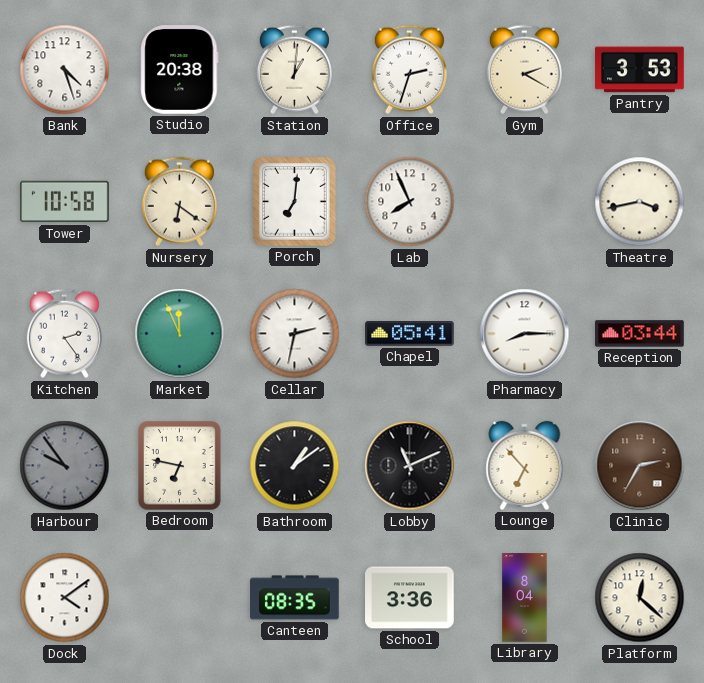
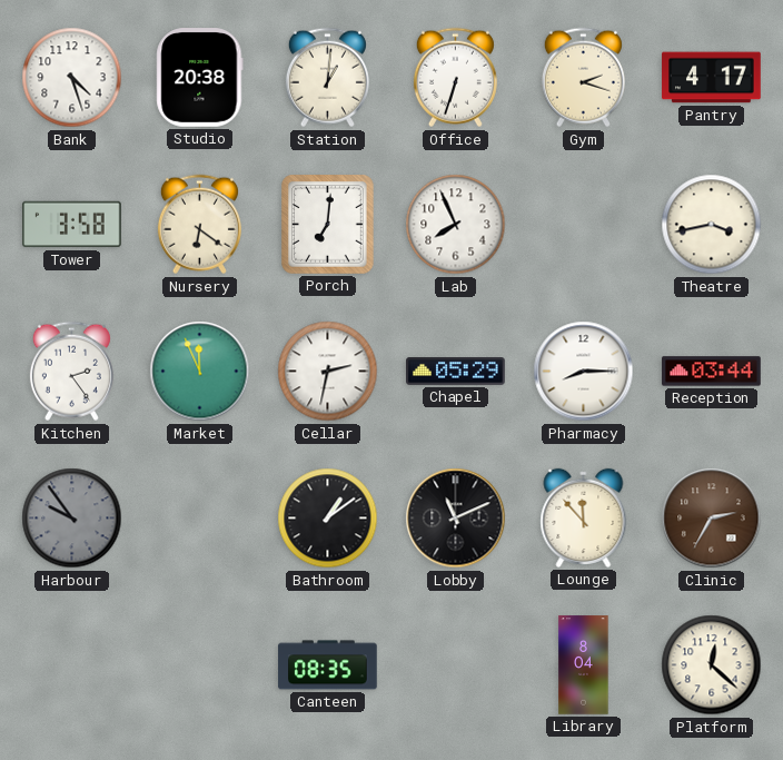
Office: 2:33 -> 6:33 (455, 78)
Gym: 2:20 -> 2:18 (583, 78)
Pantry: 3:53 -> 4:17 (712, 78)
Tower: 10:58 -> 3:58 (72, 225)
Chapel: 05:41 -> 05:29 (456, 372)
Bedroom: 6:47 -> none (180, 466)
Lounge: 6:53 -> 11:53 (584, 517)
Dock: 4:09 -> none (65, 598)
School: 3:36 -> none (410, 598)
